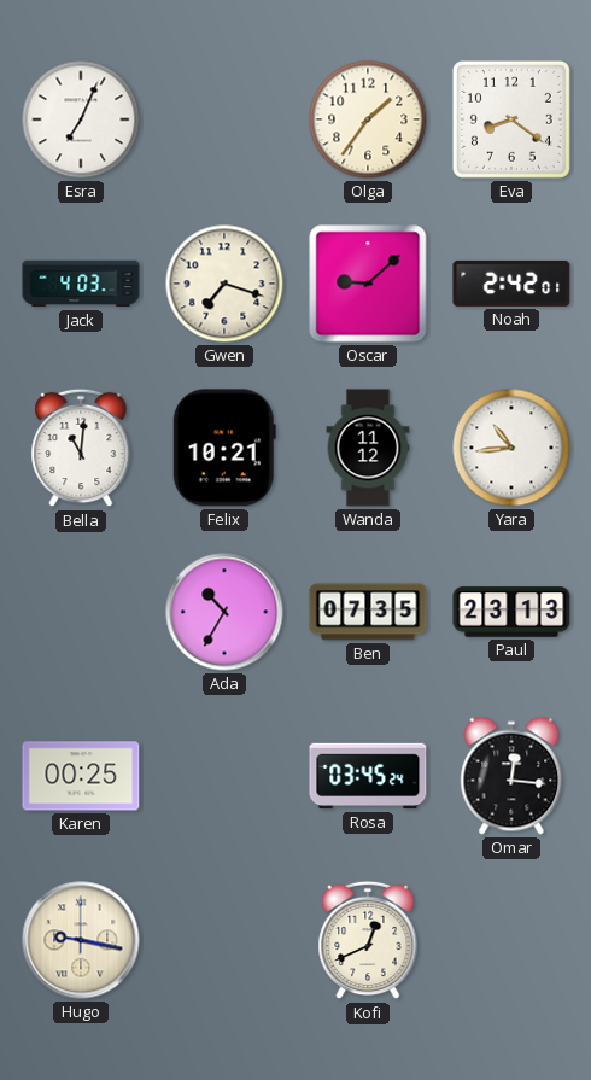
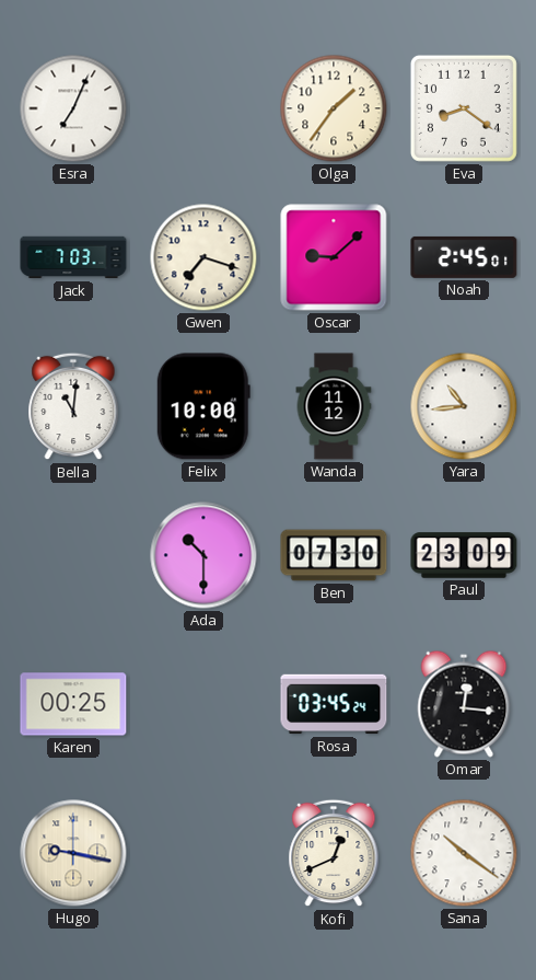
Jack: 4:03 -> 7:03 (73, 257)
Noah: 2:42 -> 2:45 (464, 257)
Felix: 10:21 -> 10:00 (203, 406)
Ada: 10:35 -> 10:30 (203, 555)
Ben: 07:35 -> 07:30 (334, 555)
Paul: 23:13 -> 23:09 (464, 555)
Sana: none -> 10:21 (464, 853)
